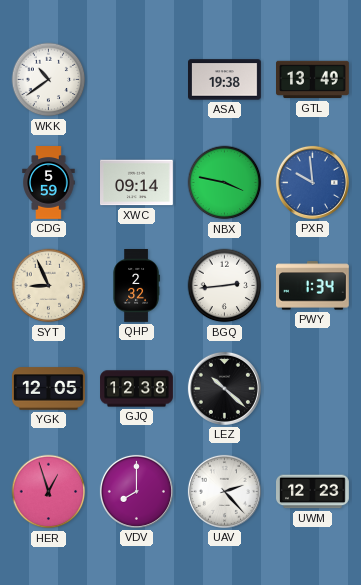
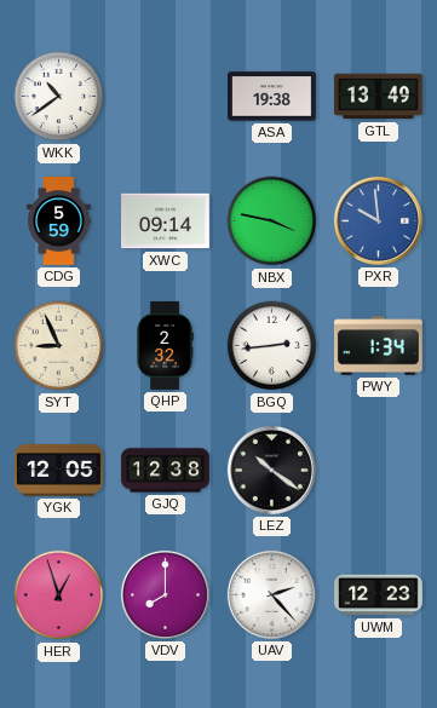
LEZ: 10:22 -> 10:21 (271, 470)
